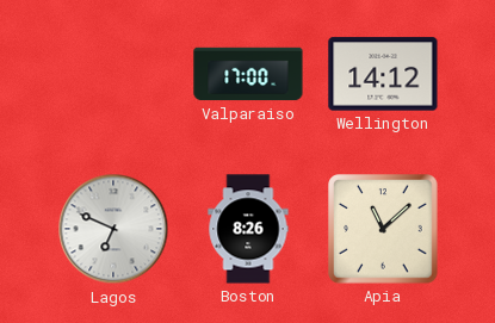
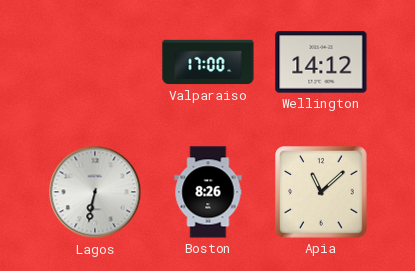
Lagos: 6:49 -> 6:32 (95, 192)
